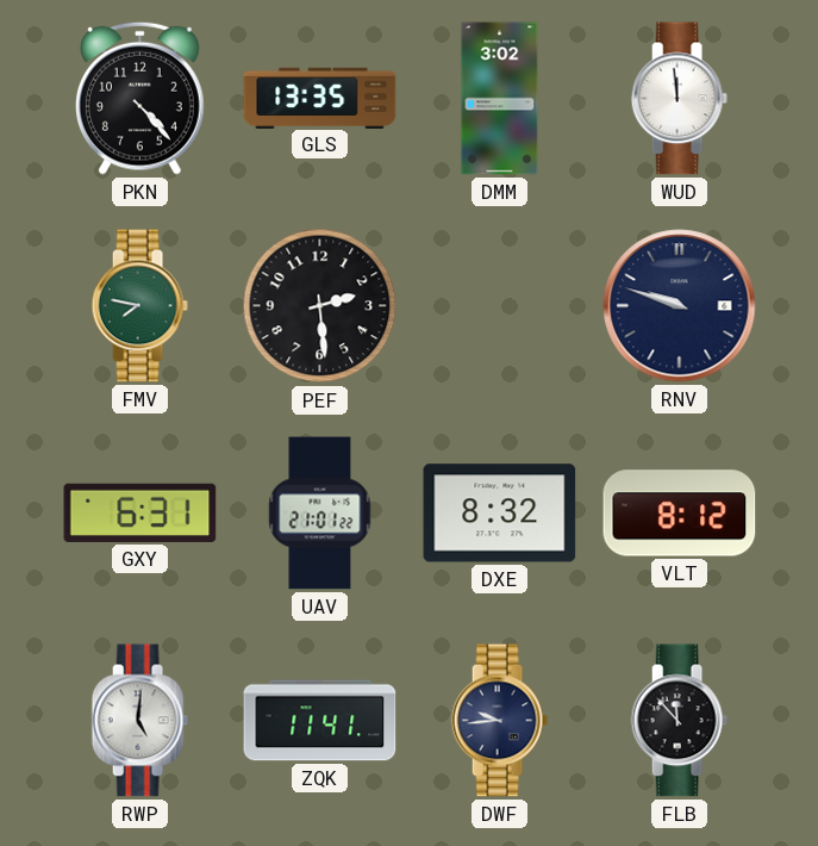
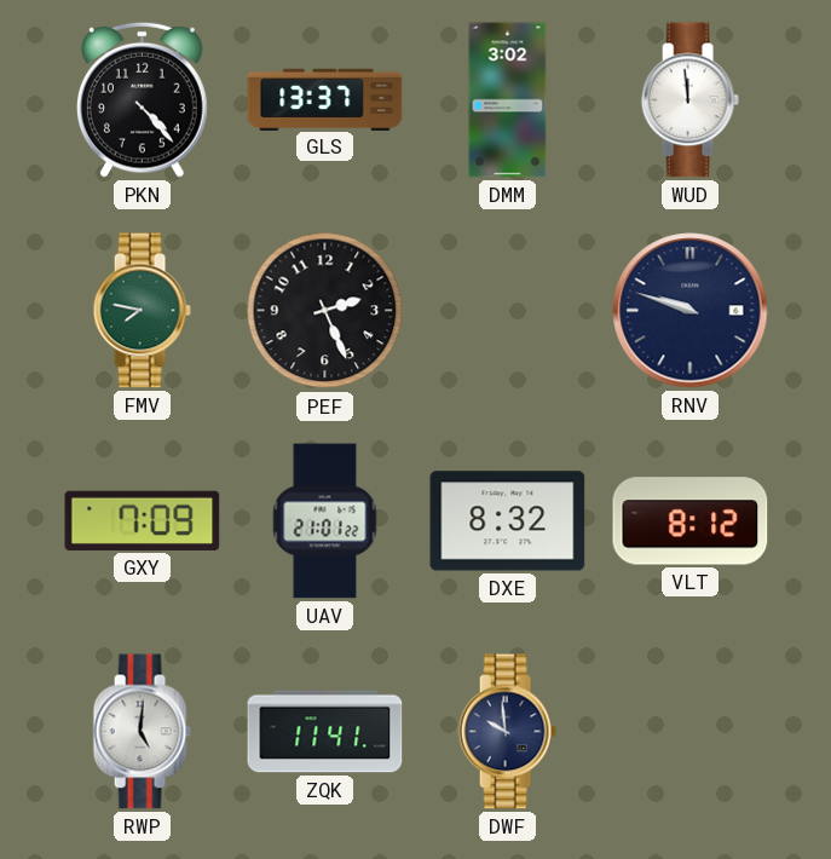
GLS: 13:35 -> 13:37 (325, 99)
PEF: 2:29 -> 2:26 (325, 311)
GXY: 6:31 -> 7:09 (143, 520)
DWF: 9:44 -> 9:59 (507, 732)
FLB: 11:53 -> none (679, 721)
